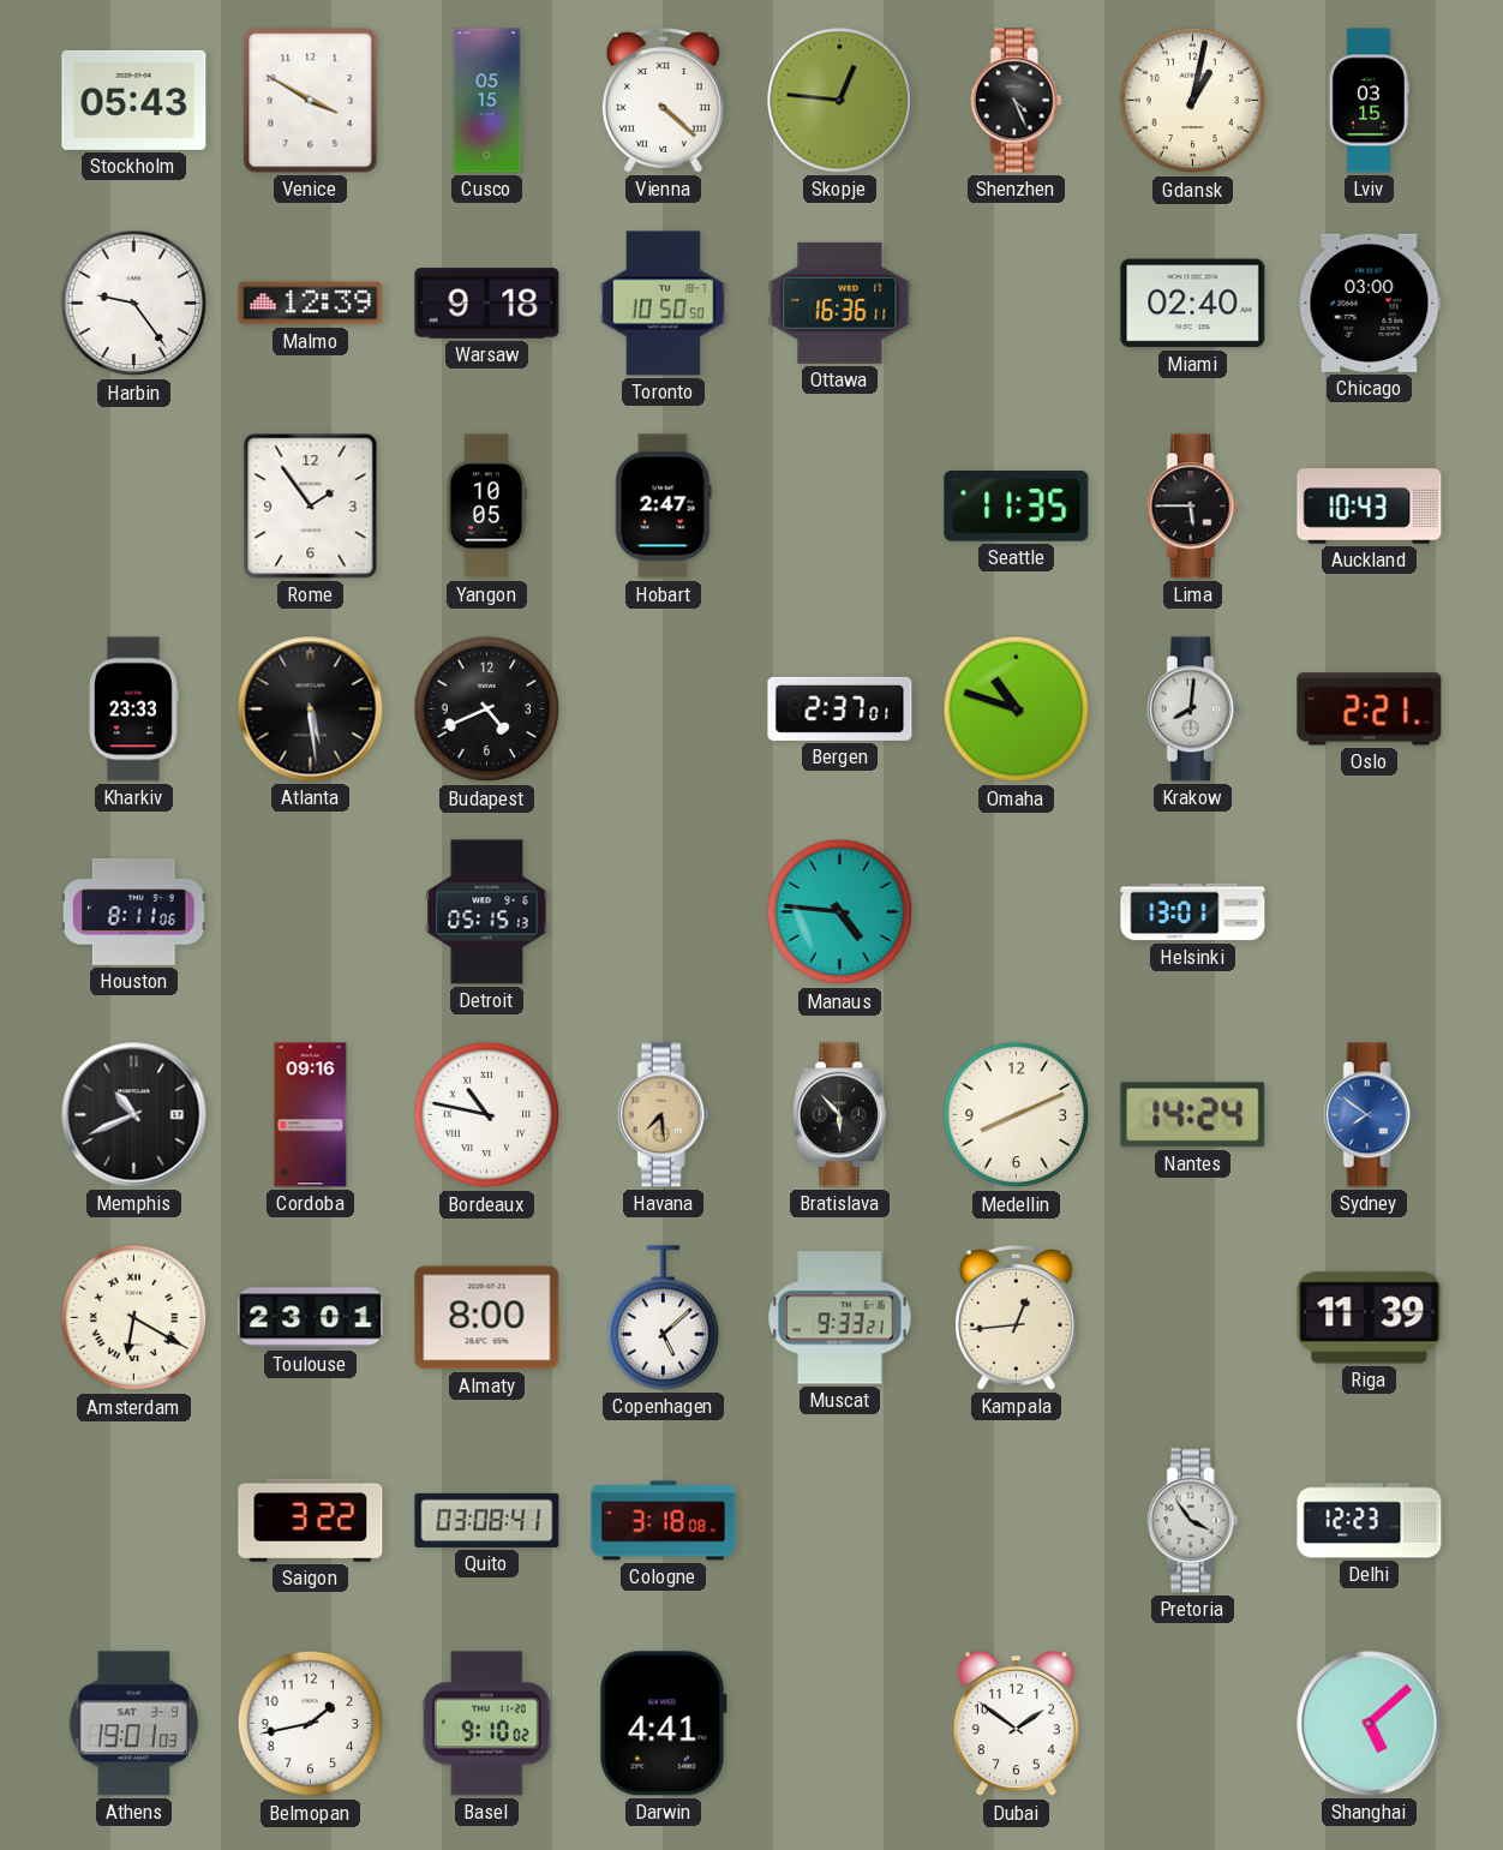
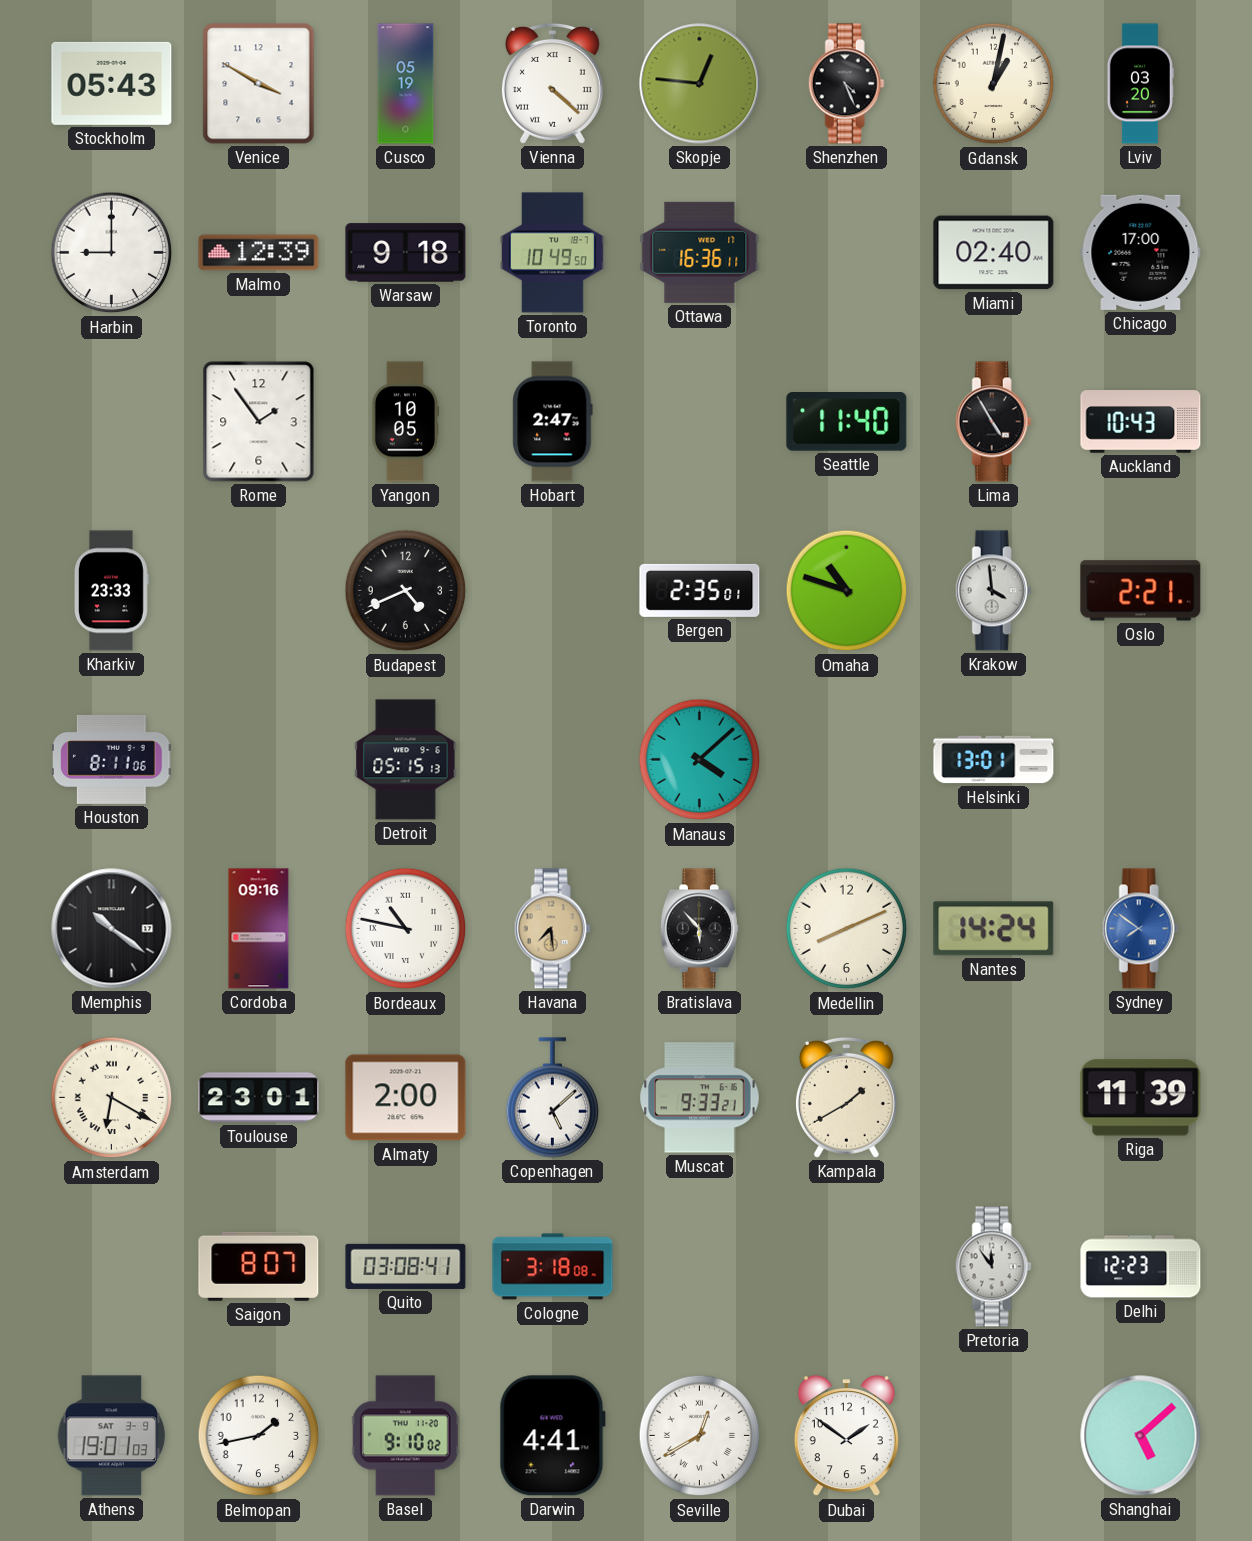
Cusco: 05:15 -> 05:19 (406, 84)
Lviv: 03:15 -> 03:20 (1140, 84)
Harbin: 9:24 -> 9:00 (112, 253)
Toronto: 10:50 -> 10:49 (552, 253)
Chicago: 03:00 -> 17:00 (1141, 252)
Seattle: 11:35 -> 11:40 (847, 422)
Lima: 5:45 -> 4:55 (993, 422)
Atlanta: 5:29 -> none (311, 710)
Bergen: 2:37 -> 2:35 (700, 590)
Krakow: 8:01 -> 3:59 (993, 591)
Manaus: 4:46 -> 4:08 (700, 760)
Memphis: 10:41 -> 10:21 (112, 929)
Almaty: 8:00 -> 2:00 (406, 1098)
Kampala: 12:44 -> 1:40 (846, 1097)
Saigon: 3:22 -> 8:07 (259, 1266)
Pretoria: 3:54 -> 11:54 (993, 1267)
Seville: none -> 12:40 (700, 1436)
